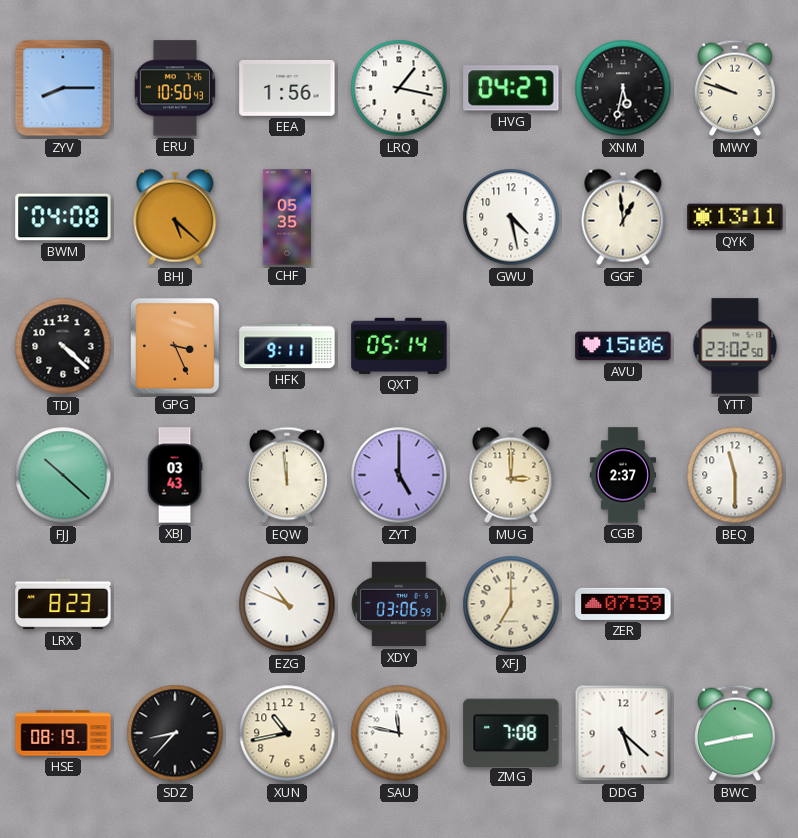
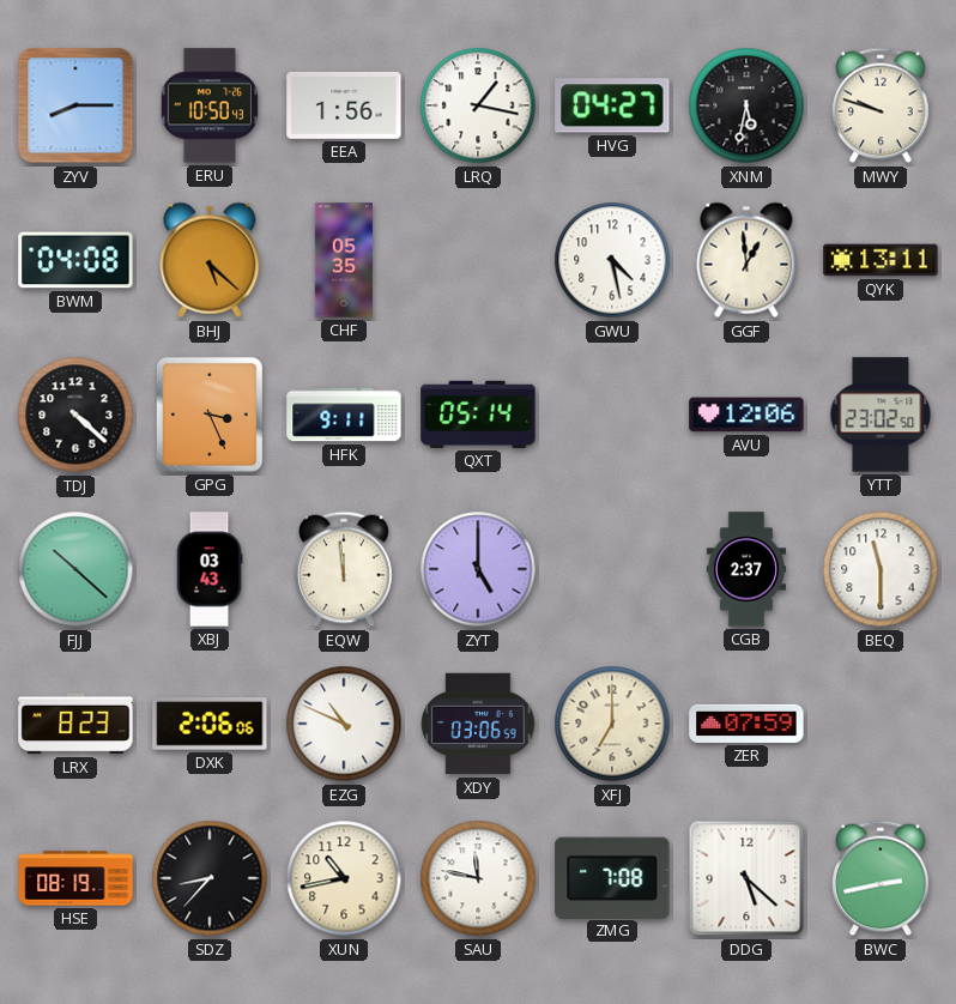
AVU: 15:06 -> 12:06 (746, 415)
MUG: 3:00 -> none (511, 475)
DXK: none -> 2:06 (210, 724)
